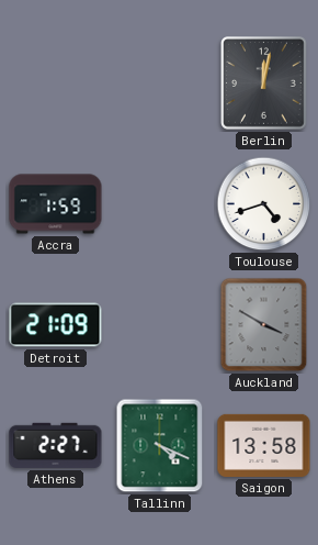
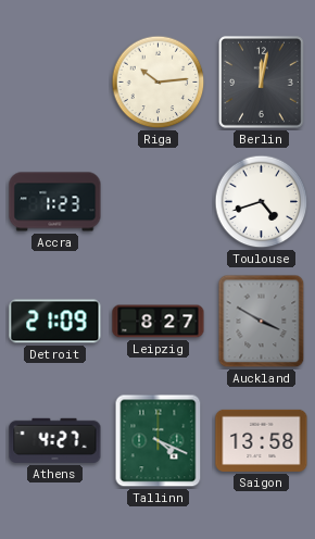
Riga: none -> 10:14 (159, 83)
Accra: 1:59 -> 1:23 (55, 202)
Leipzig: none -> 8:27 (159, 322)
Athens: 2:27 -> 4:27 (55, 440)
